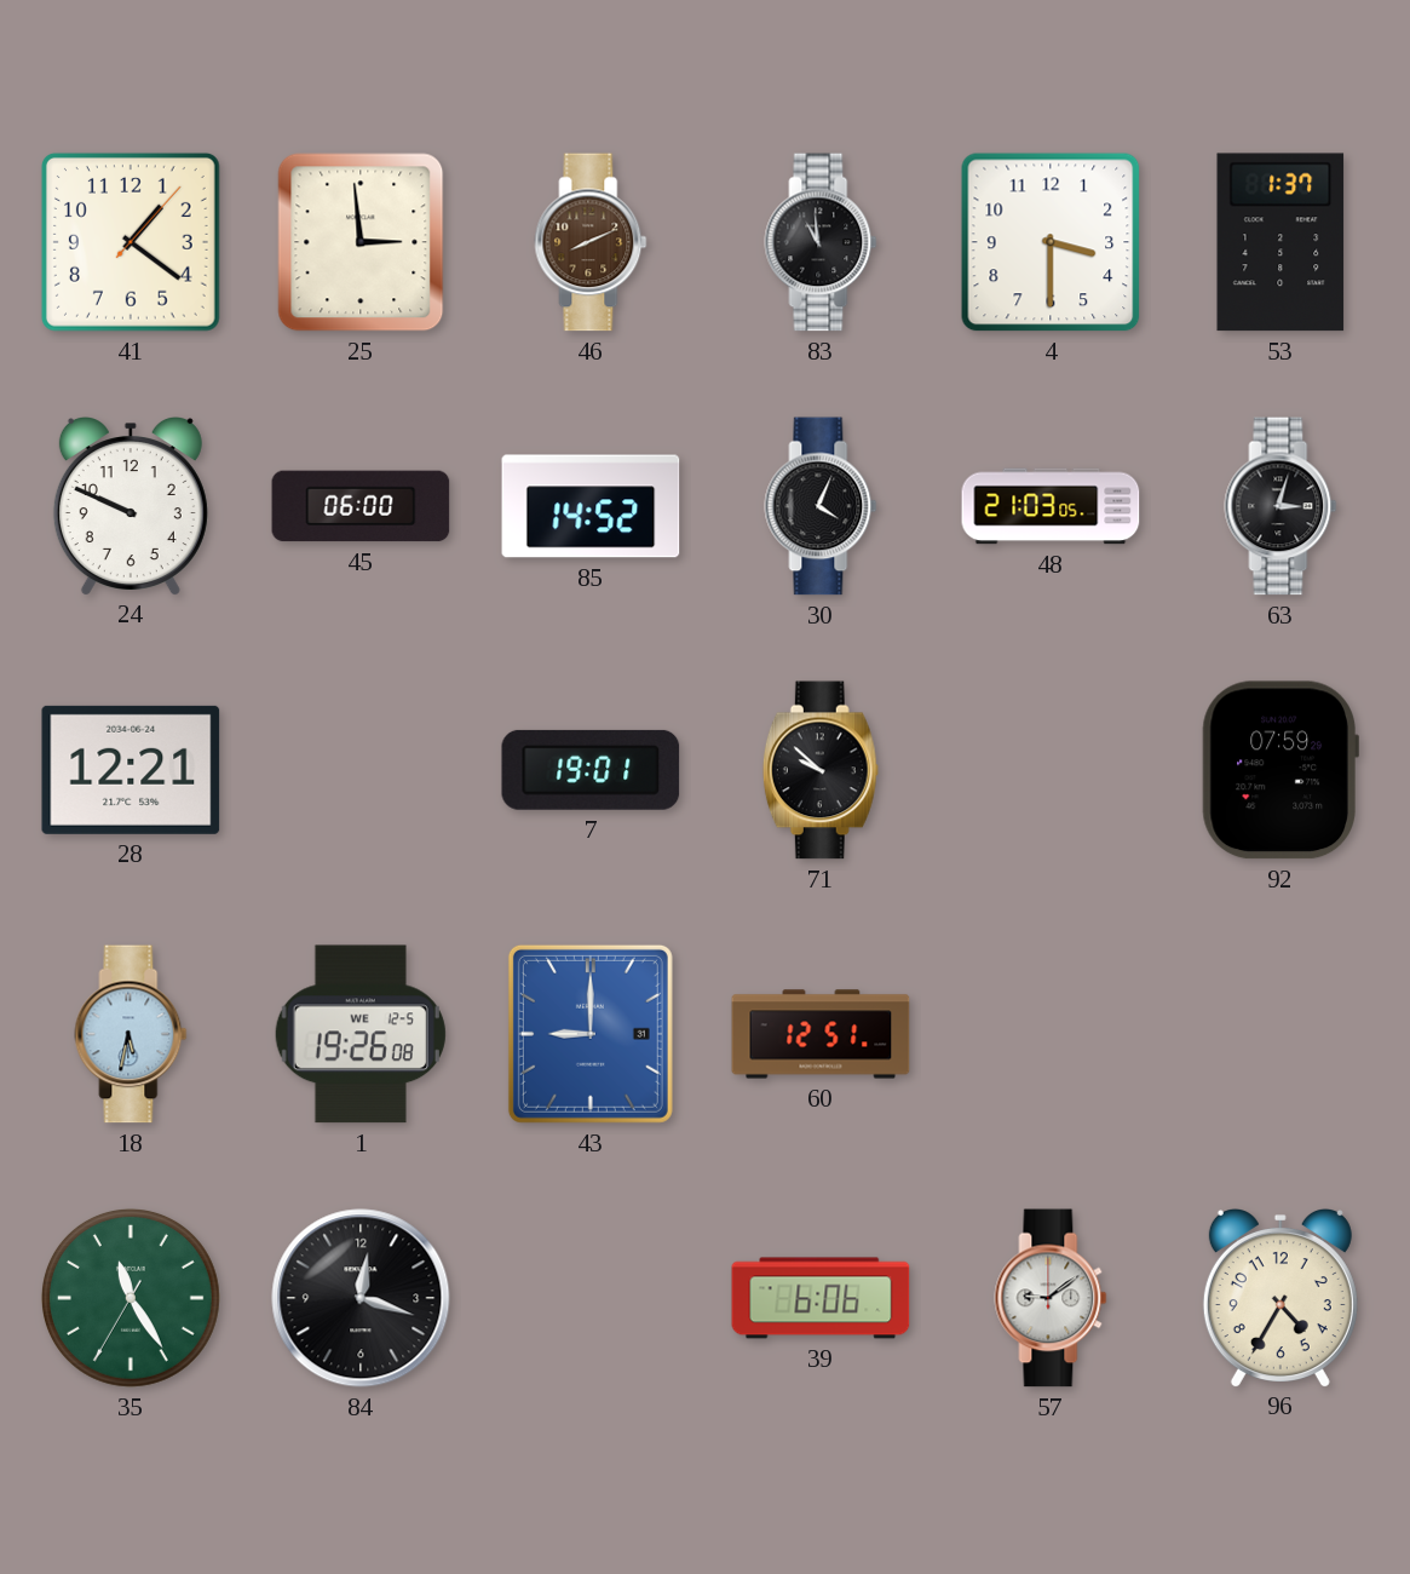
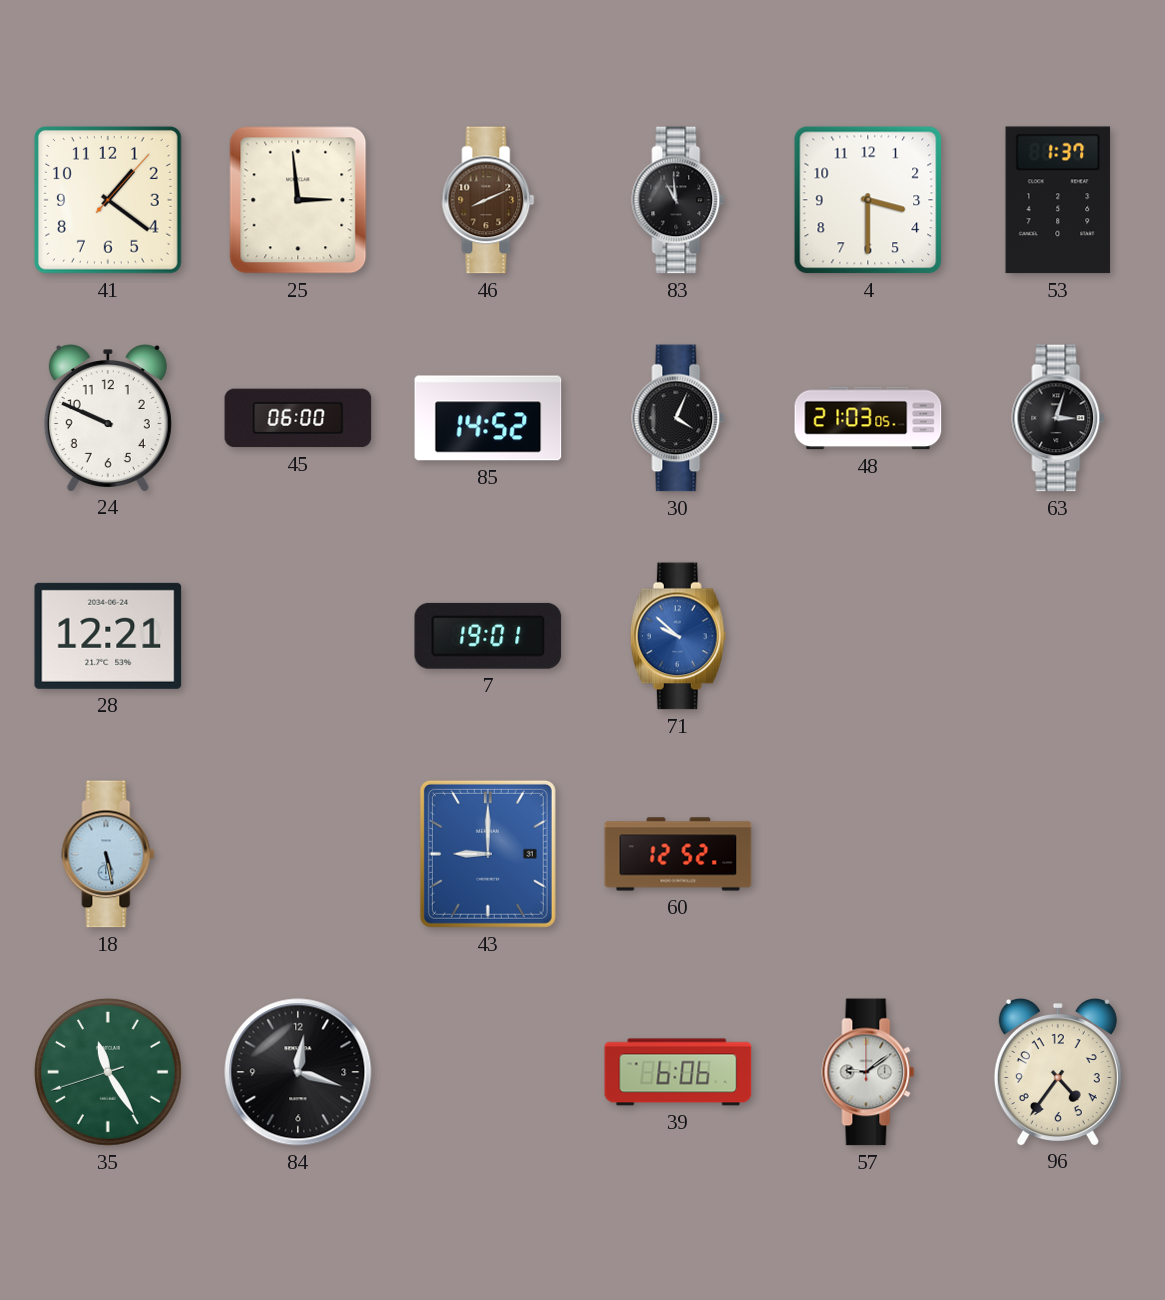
71 dial: black -> blue (678, 636)
92: 07:59 -> none (1280, 770)
18: 5:32 -> 5:28 (108, 854)
1: 19:26 -> none (361, 1034)
60: 12:51 -> 12:52 (678, 854)
35: 11:24:35 -> 11:24:42 (108, 1072)
96: 4:35 -> 4:36 (1058, 1072)
